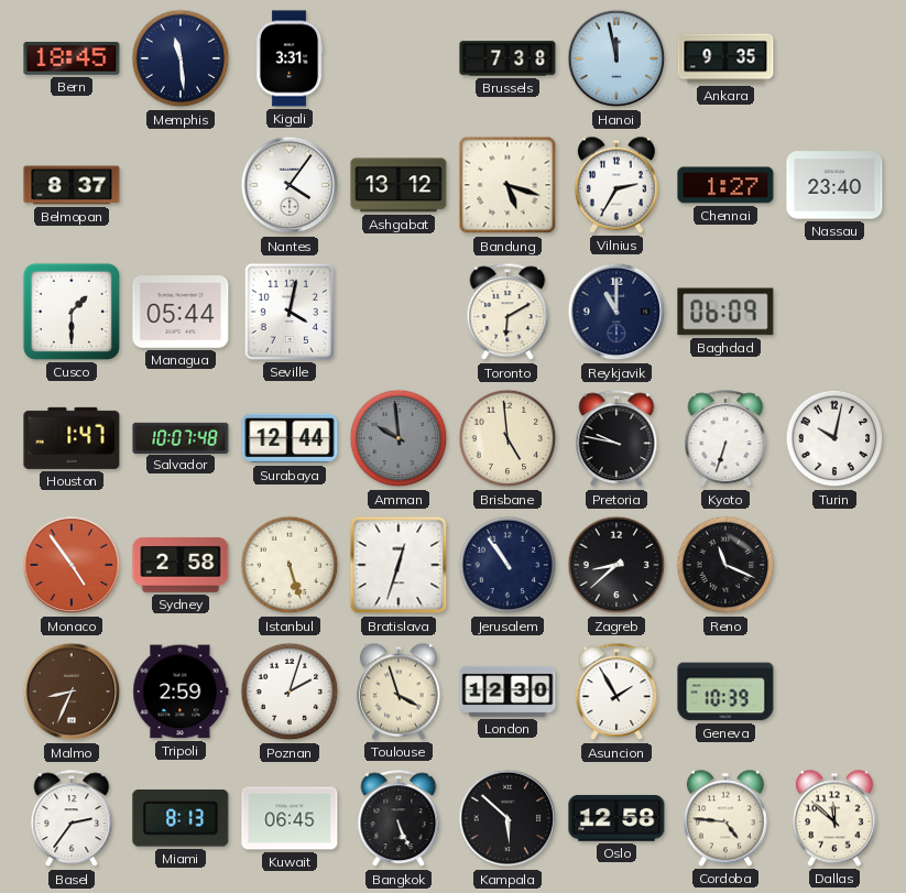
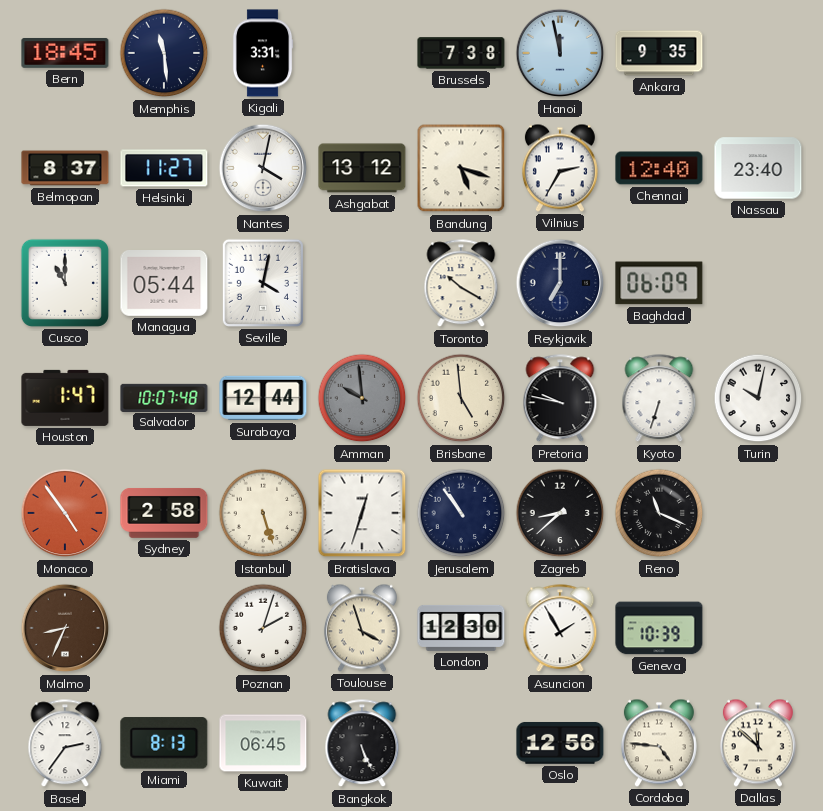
Helsinki: none -> 11:27 (164, 168)
Nantes: 4:06 -> 4:02 (263, 168)
Chennai: 1:27 -> 12:40 (659, 168)
Cusco: 1:30 -> 11:00 (65, 283)
Toronto: 6:10 -> 10:20 (461, 284)
Reykjavik: 11:00 -> 7:00 (560, 283)
Tripoli: 2:59 -> none (181, 691)
Kampala: 5:52 -> none (507, 818)
Oslo: 12:58 -> 12:56 (560, 743)
